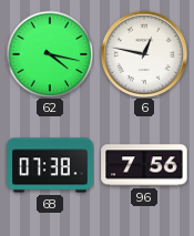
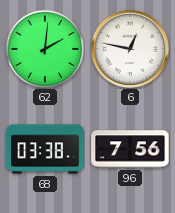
62: 4:17 -> 2:01 (45, 49)
68: 07:38 -> 03:38 (45, 149)
